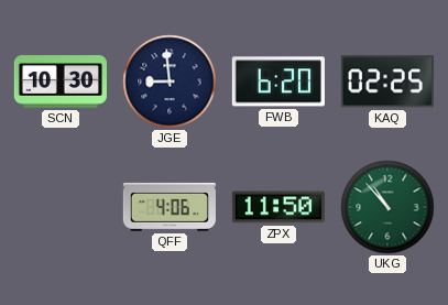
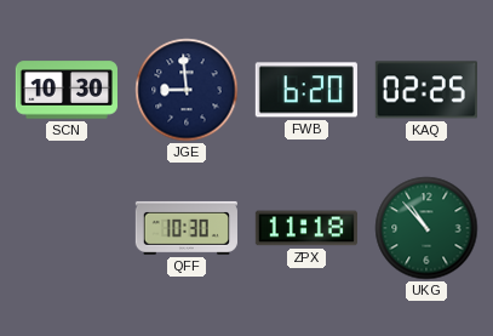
QFF: 4:06 -> 10:30 (187, 228)
ZPX: 11:50 -> 11:18 (306, 228)
